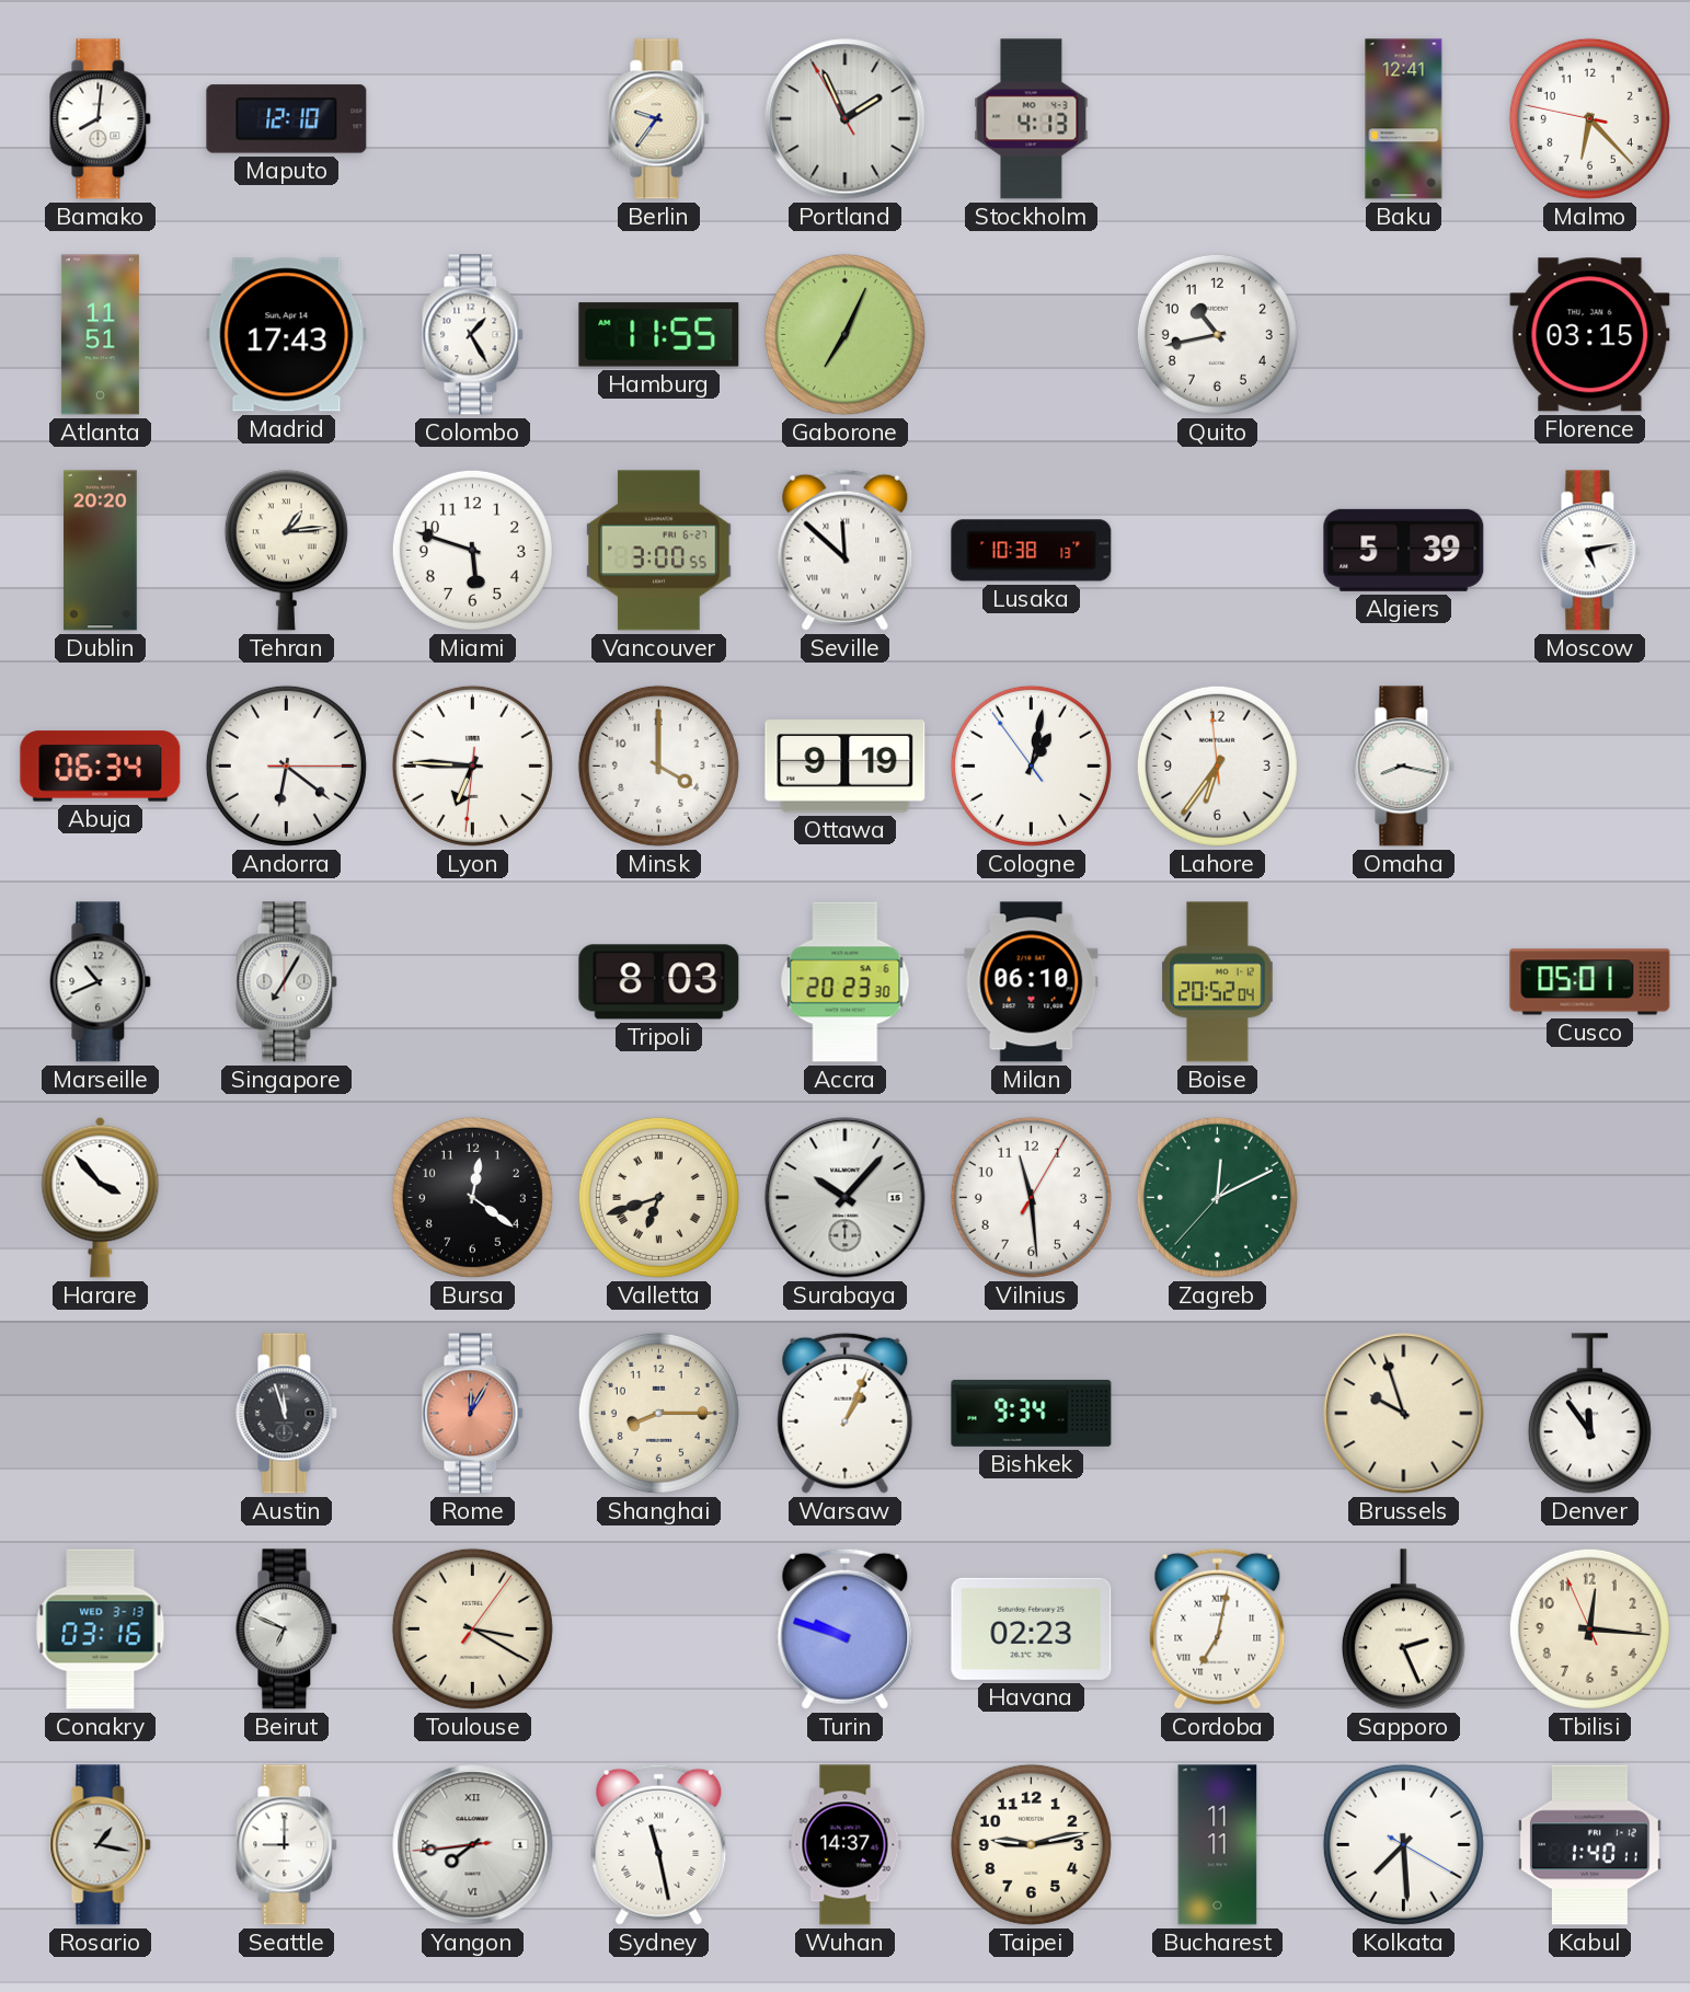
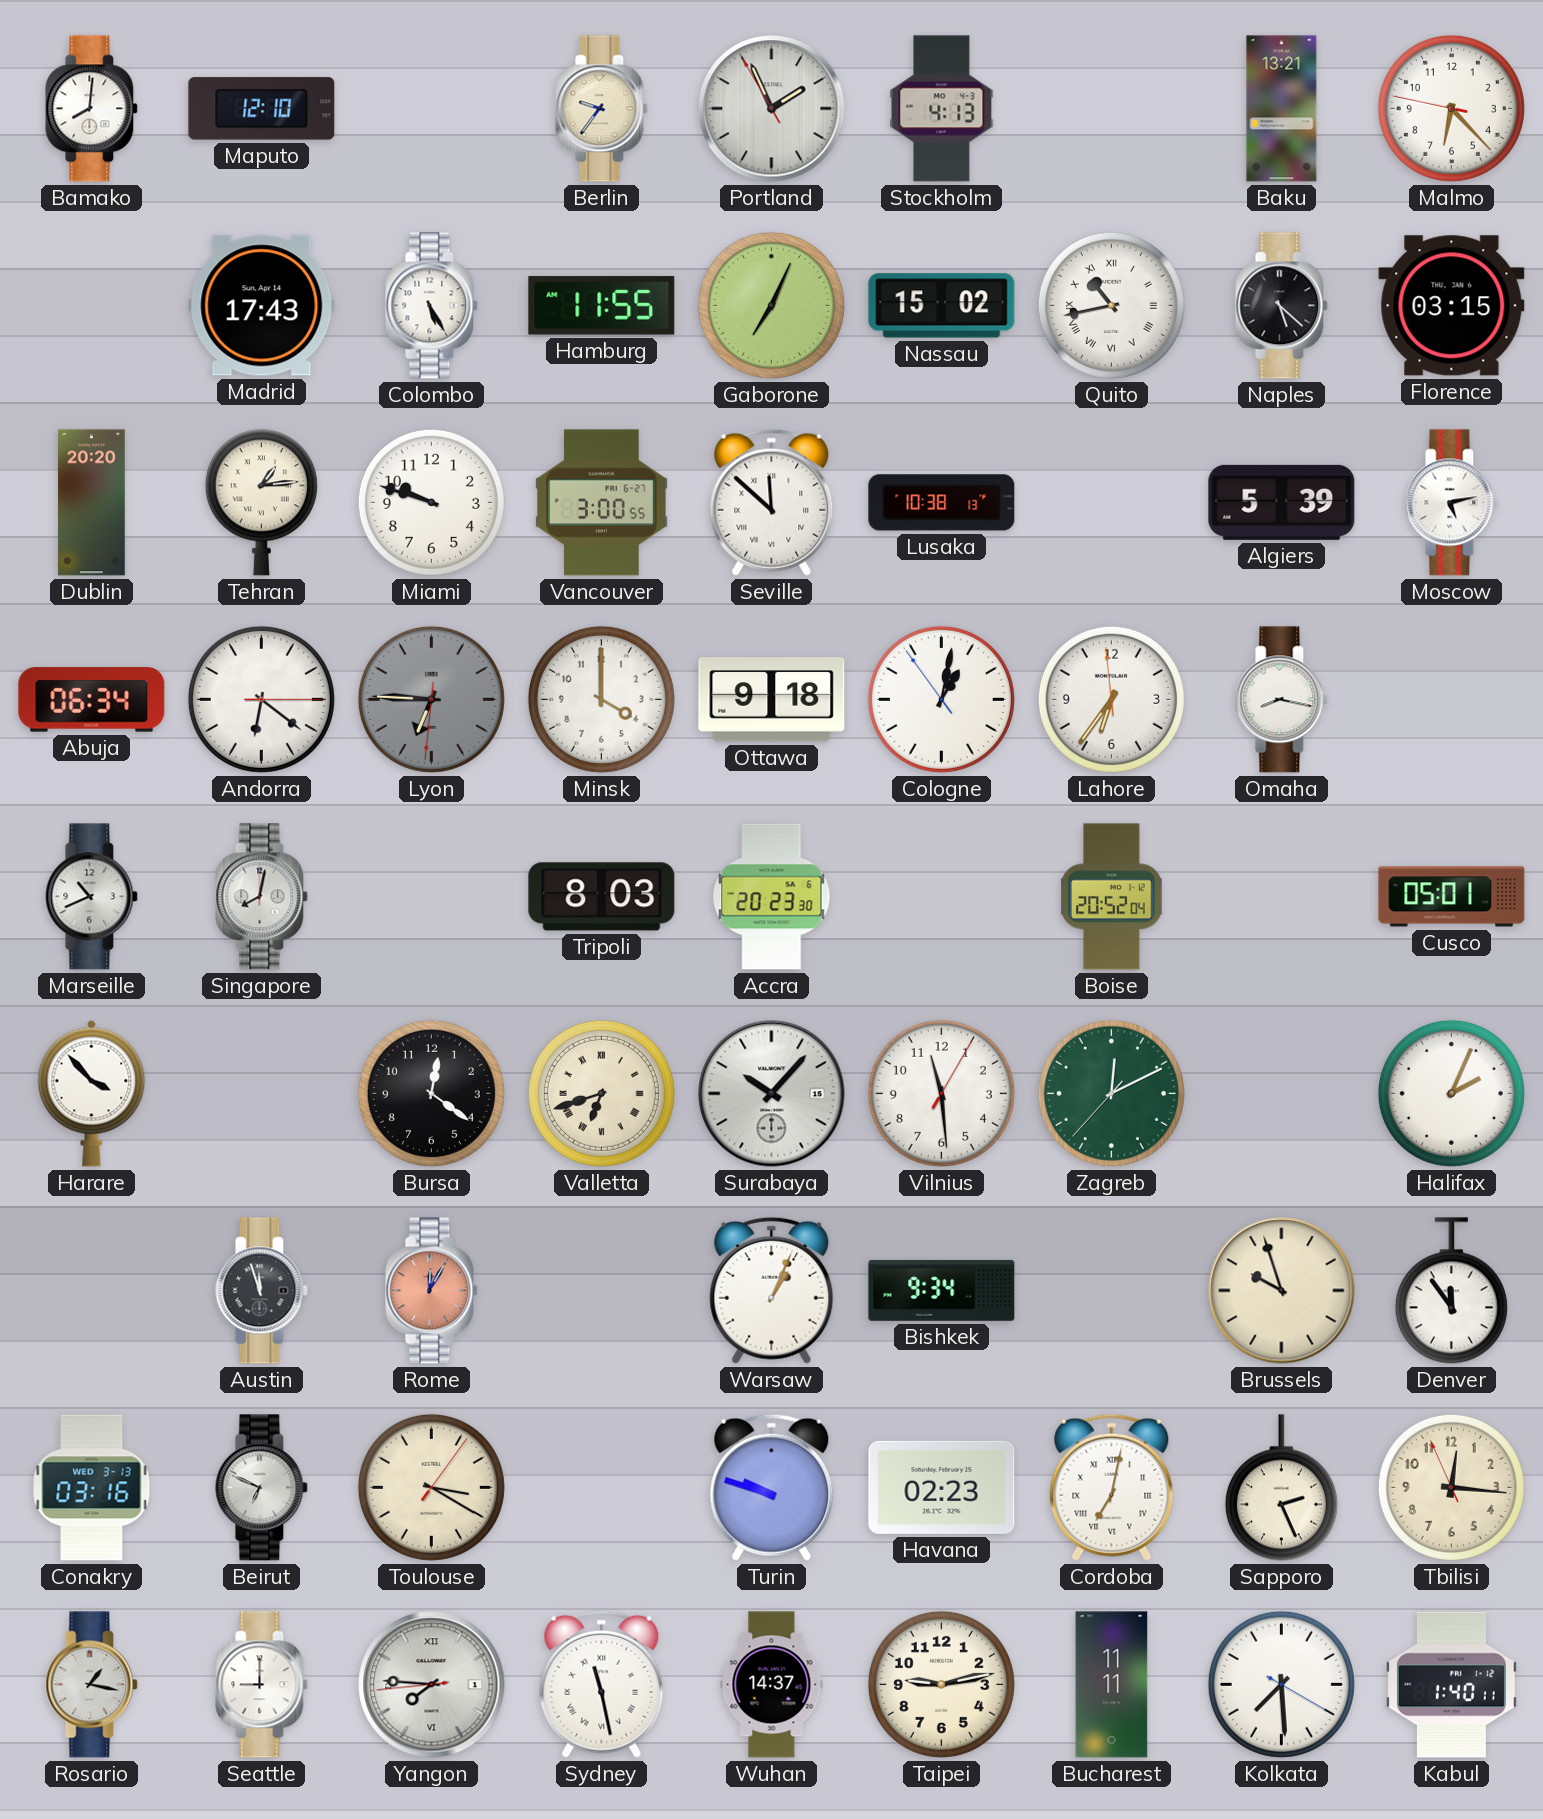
Baku: 12:41 -> 13:21 (1282, 109)
Atlanta: 11:51 -> none (100, 335)
Colombo: 1:25 -> 5:25 (432, 306)
Nassau: none -> 15:02 (942, 306)
Quito numerals: Arabic -> Roman (1111, 305)
Naples: none -> 5:22 (1282, 306)
Miami: 5:48 -> 9:48 (431, 502)
Lyon dial: white -> grey (431, 699)
Ottawa: 9:19 -> 9:18 (772, 700)
Singapore: 7:05 -> 8:02 (262, 897)
Milan: 06:10 -> none (1032, 982)
Halifax: none -> 2:04 (1451, 1093)
Shanghai: 8:15 -> none (658, 1413)
Yangon: 7:43 -> 7:45 (432, 1685)
